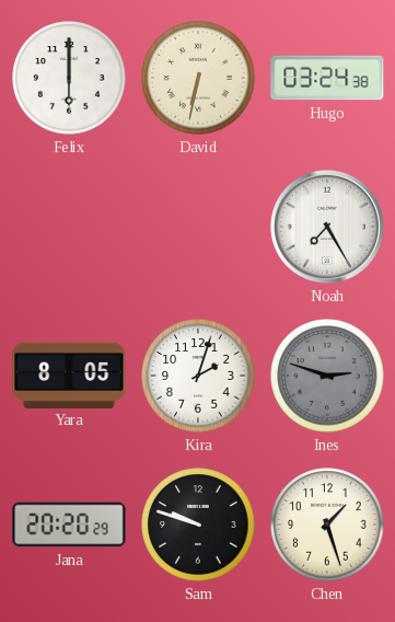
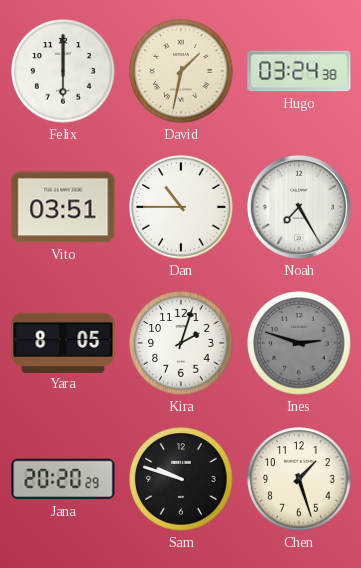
David: 6:32 -> 1:32 (181, 71)
Vito: none -> 03:51 (63, 207)
Dan: none -> 10:45 (181, 207)
